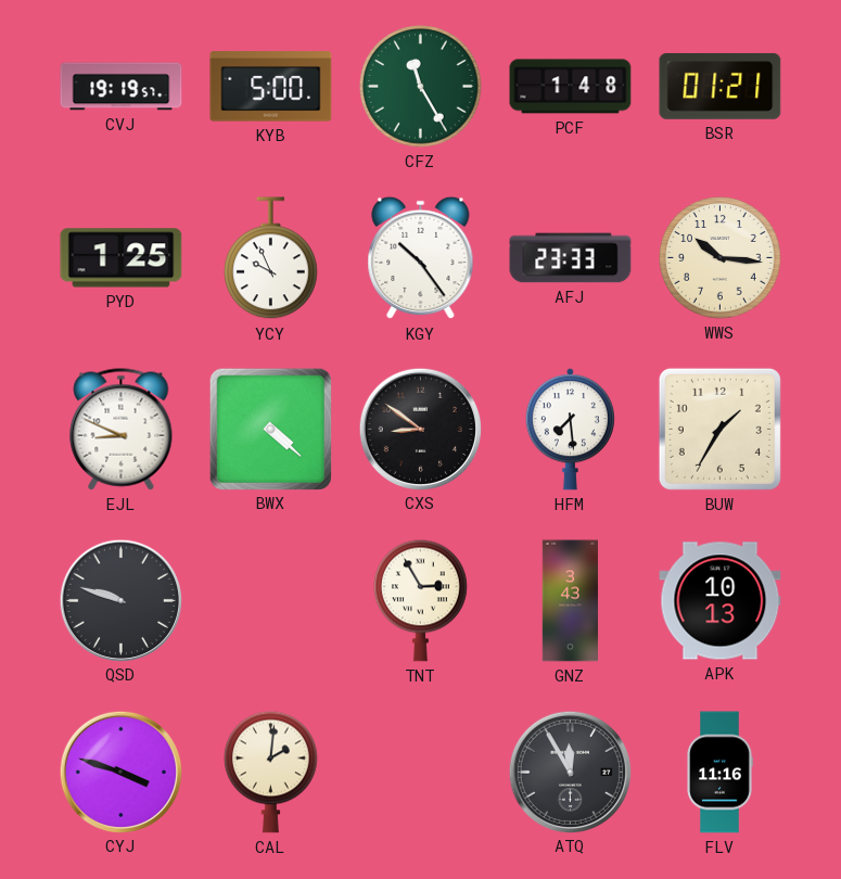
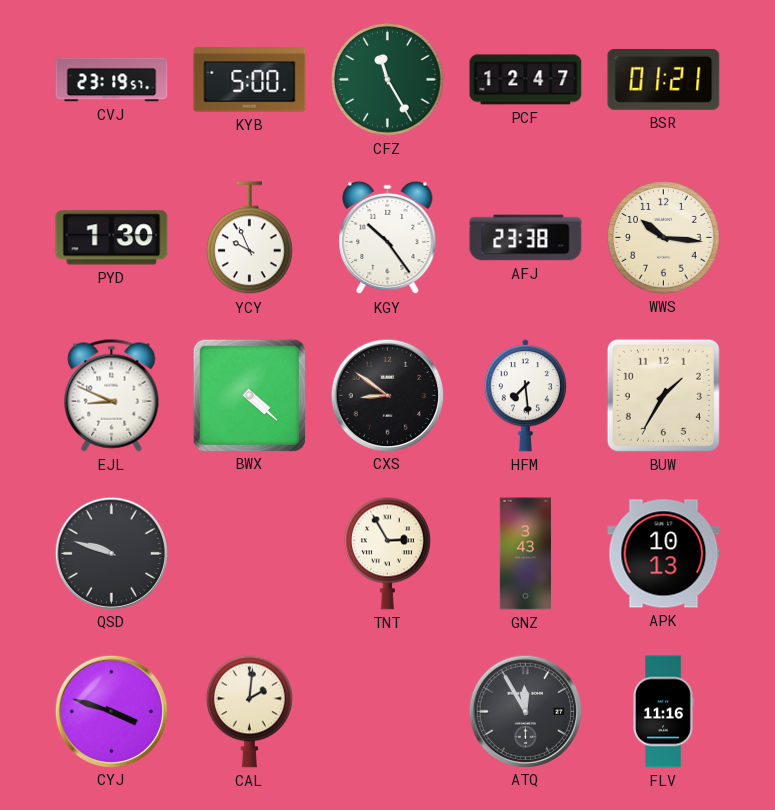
CVJ: 19:19 -> 23:19 (112, 80)
PCF: 1:48 -> 12:47 (526, 80)
PYD: 1:25 -> 1:30 (112, 238)
AFJ: 23:33 -> 23:38 (526, 238)
